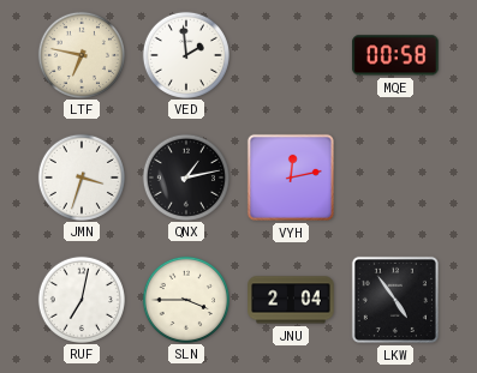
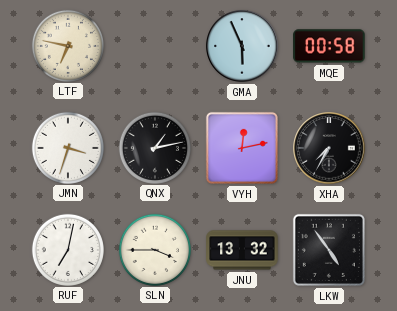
VED: 1:59 -> none (185, 54)
GMA: none -> 5:56 (242, 46)
XHA: none -> 7:35 (329, 148)
JNU: 2:04 -> 13:32 (242, 250)
